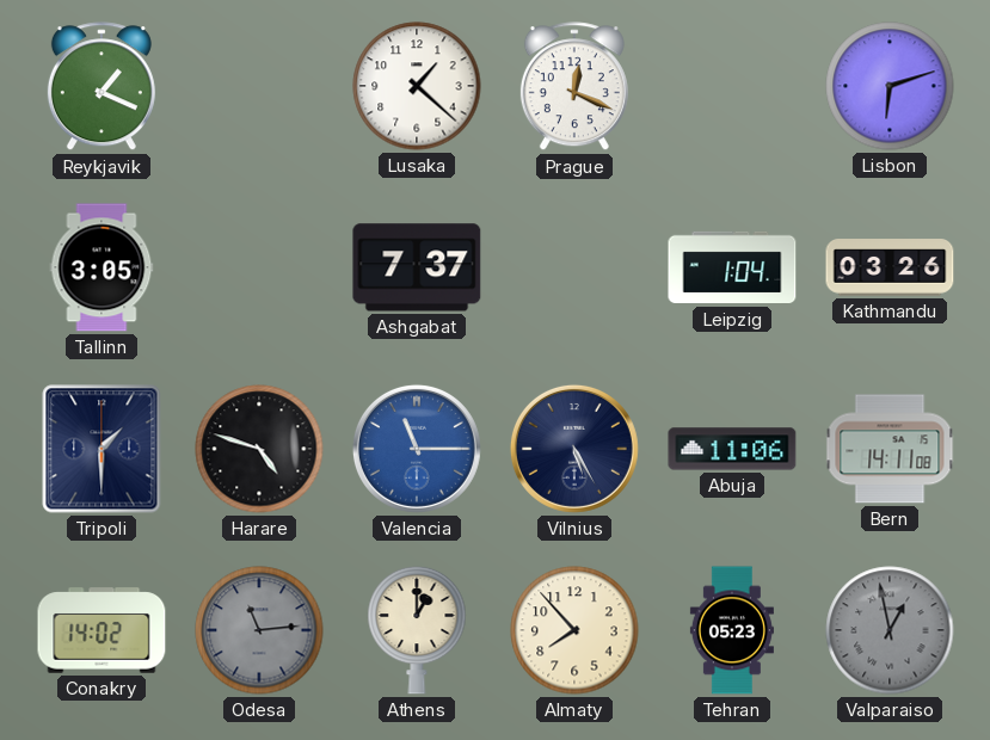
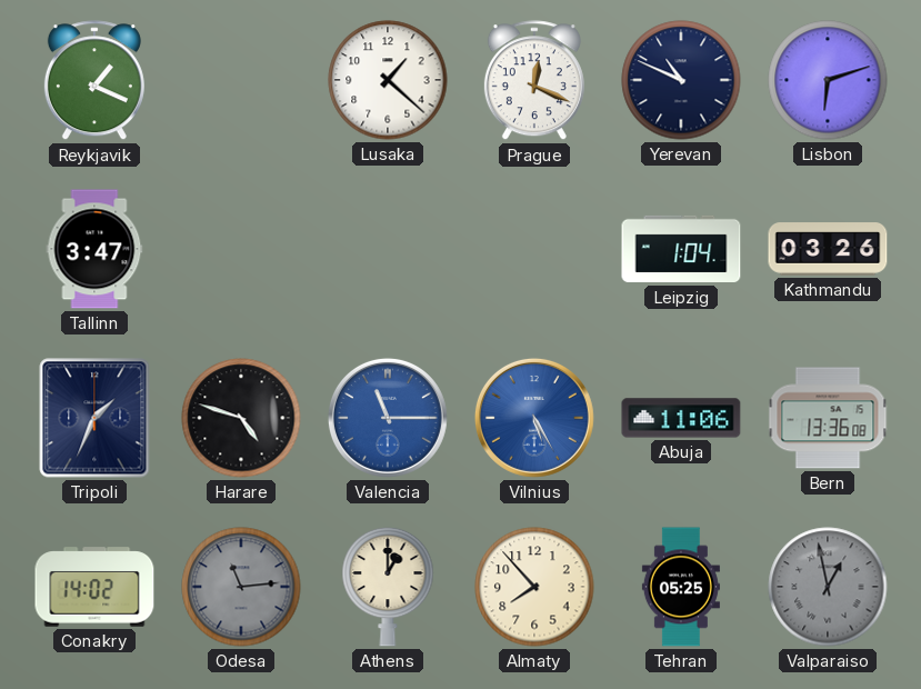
Yerevan: none -> 10:49 (681, 80)
Tallinn: 3:05 -> 3:47 (94, 249)
Ashgabat: 7:37 -> none (417, 267)
Tripoli: 1:30 -> 1:34 (94, 418)
Vilnius dial: navy -> blue (534, 418)
Bern: 14:11 -> 13:36 (828, 418)
Tehran: 05:23 -> 05:25 (681, 587)
